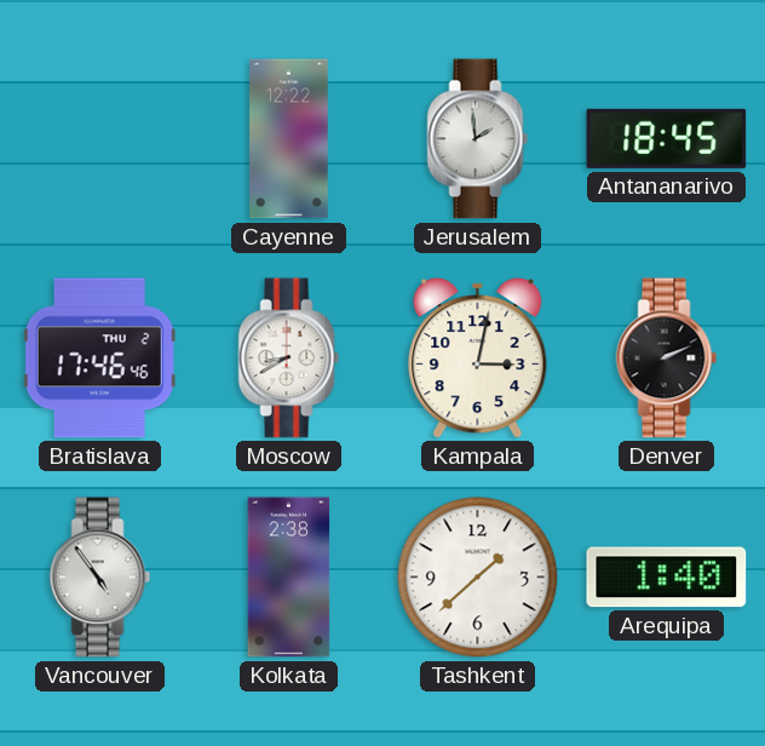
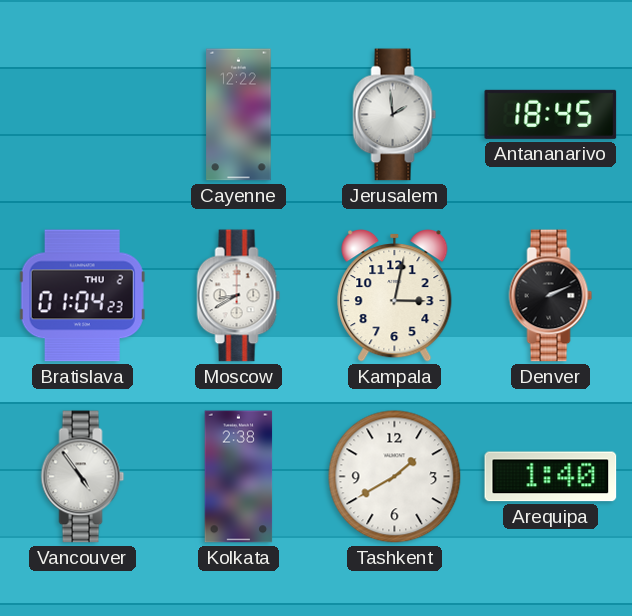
Bratislava: 17:46 -> 01:04 (82, 296)
Tashkent: 1:38 -> 1:40 (395, 477)
